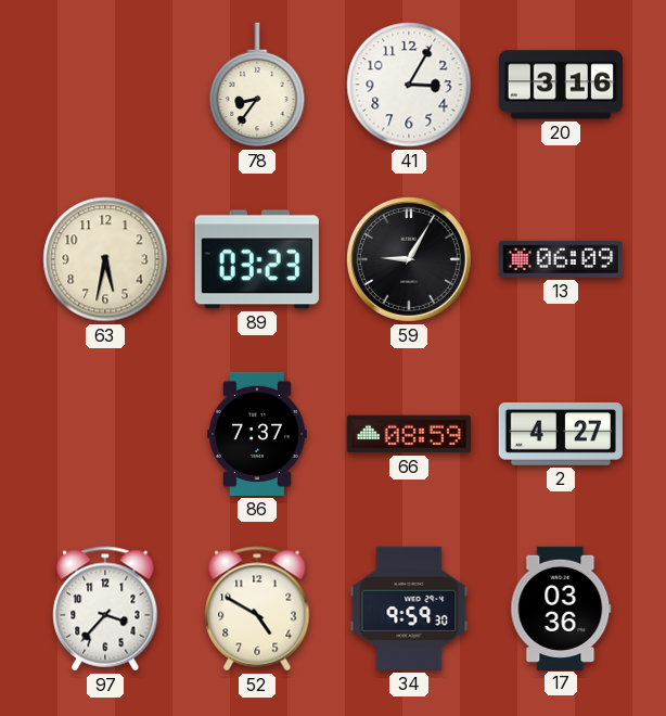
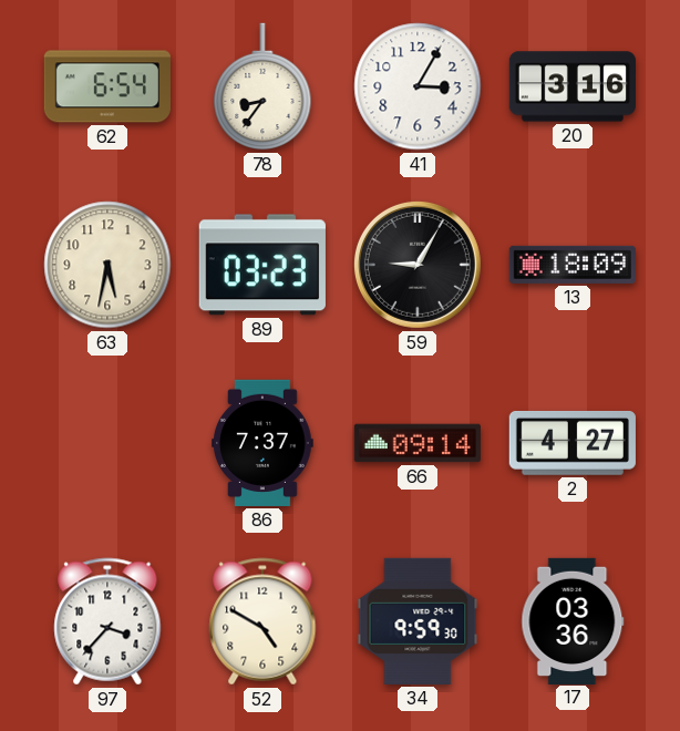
62: none -> 6:54 (107, 86)
13: 06:09 -> 18:09 (573, 265)
66: 08:59 -> 09:14 (416, 443)
